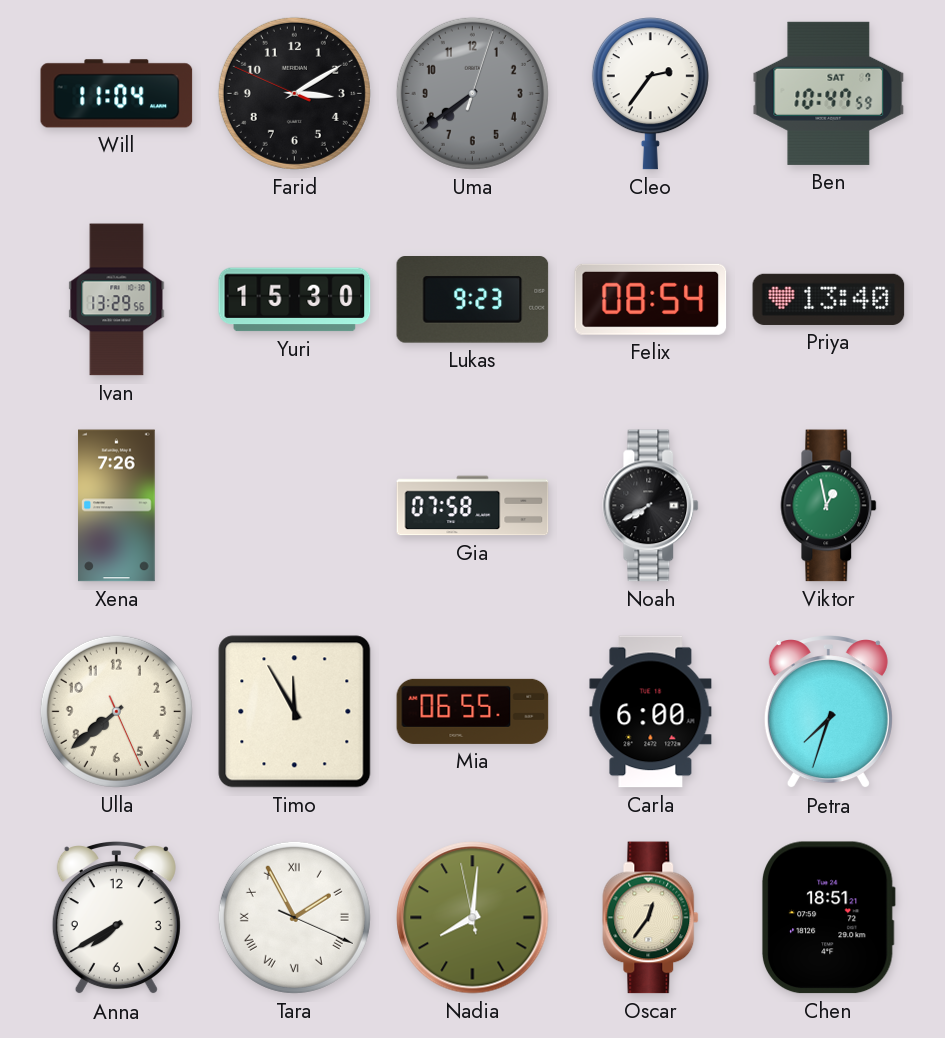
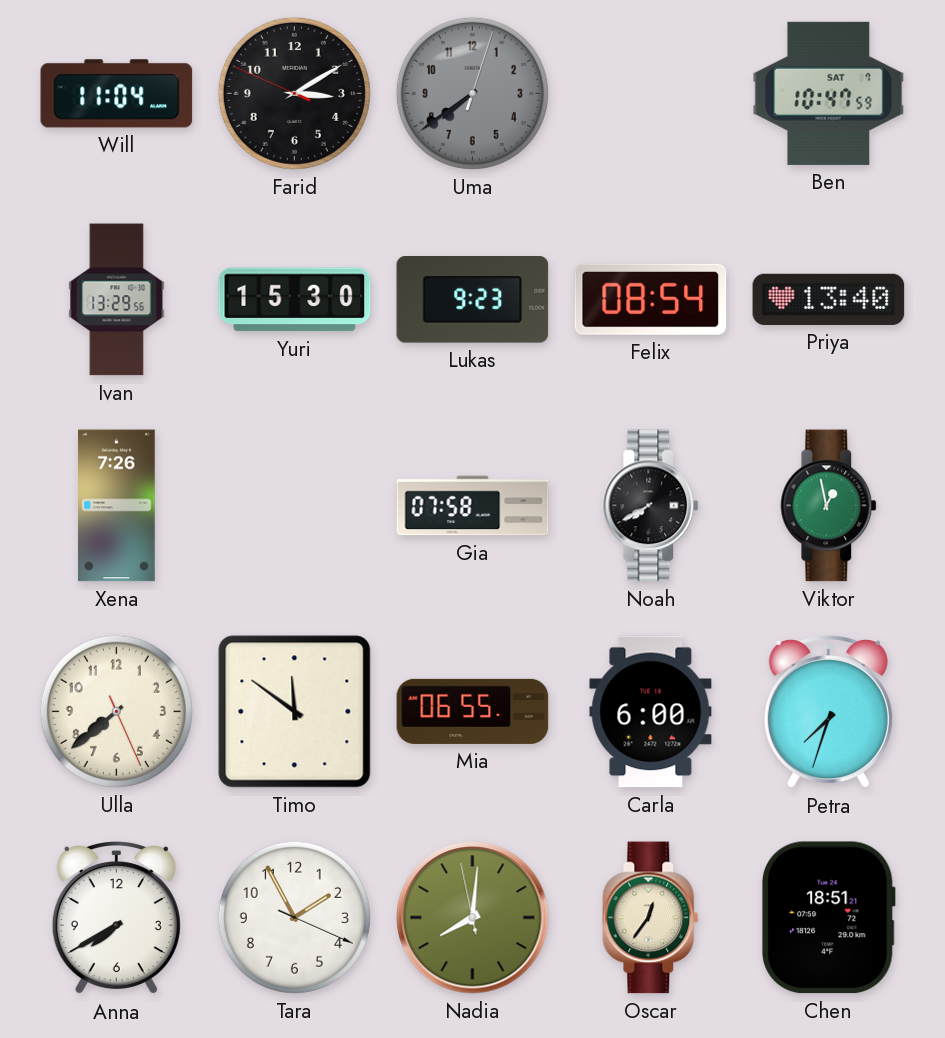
Cleo: 2:36 -> none (650, 94)
Timo: 11:55 -> 11:51 (295, 712)
Tara numerals: Roman -> Arabic (294, 917)
